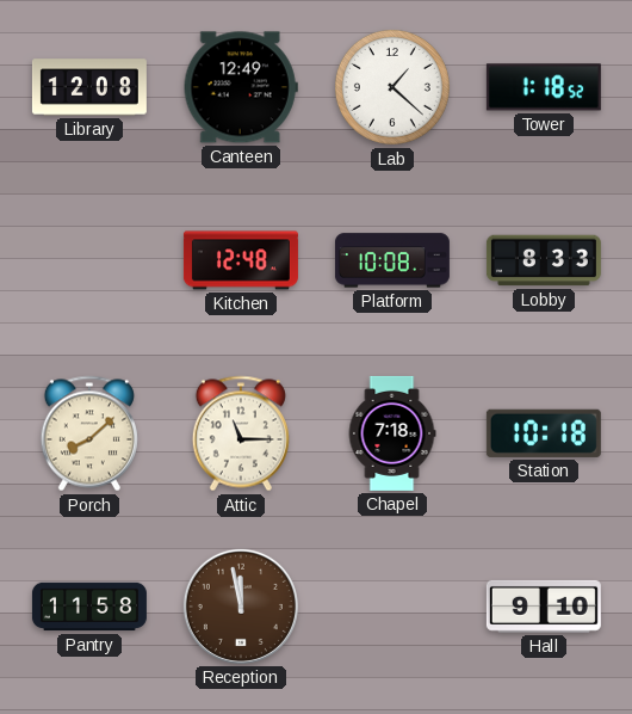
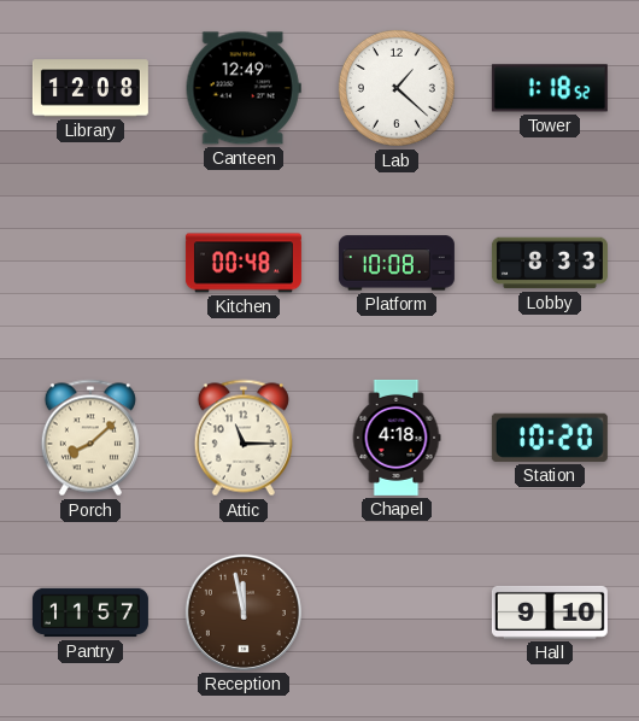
Kitchen: 12:48 -> 00:48 (244, 263)
Chapel: 7:18 -> 4:18 (397, 438)
Station: 10:18 -> 10:20 (550, 438)
Pantry: 11:58 -> 11:57 (90, 612)
